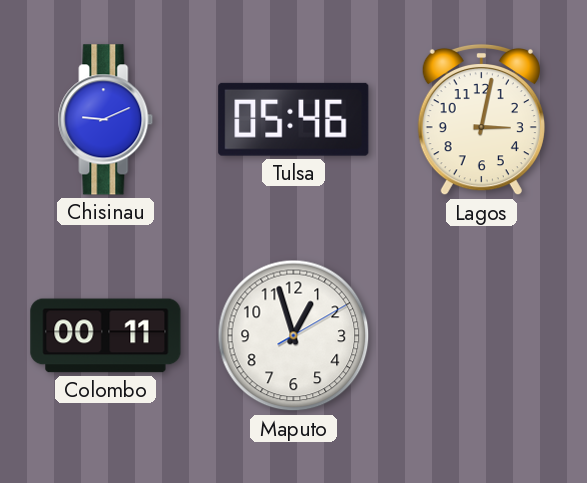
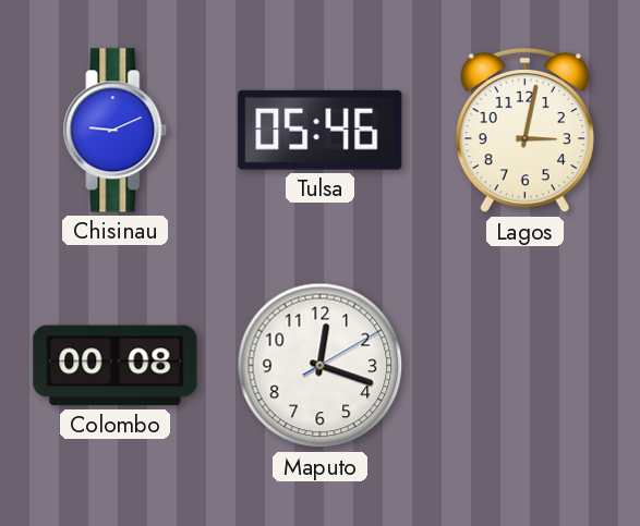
Colombo: 00:11 -> 00:08 (116, 366)
Maputo: 12:57 -> 12:18 (321, 366)
